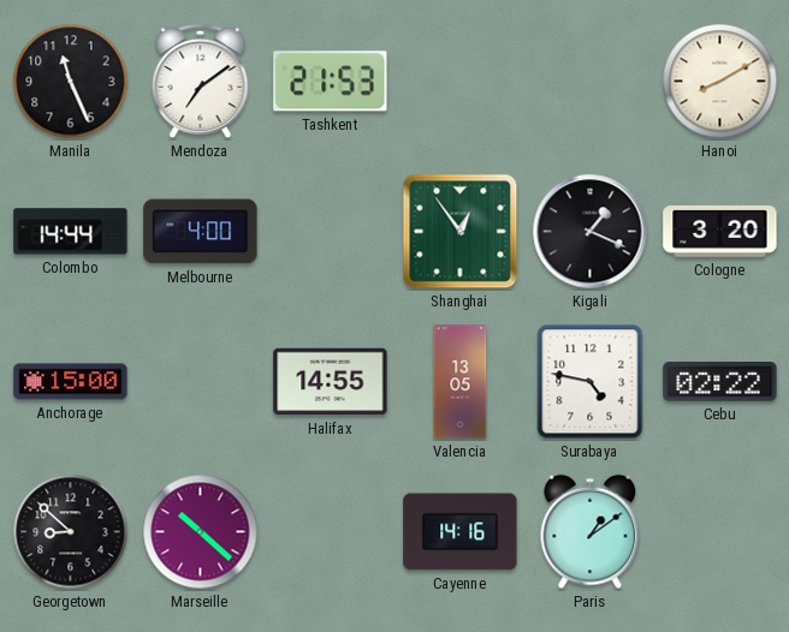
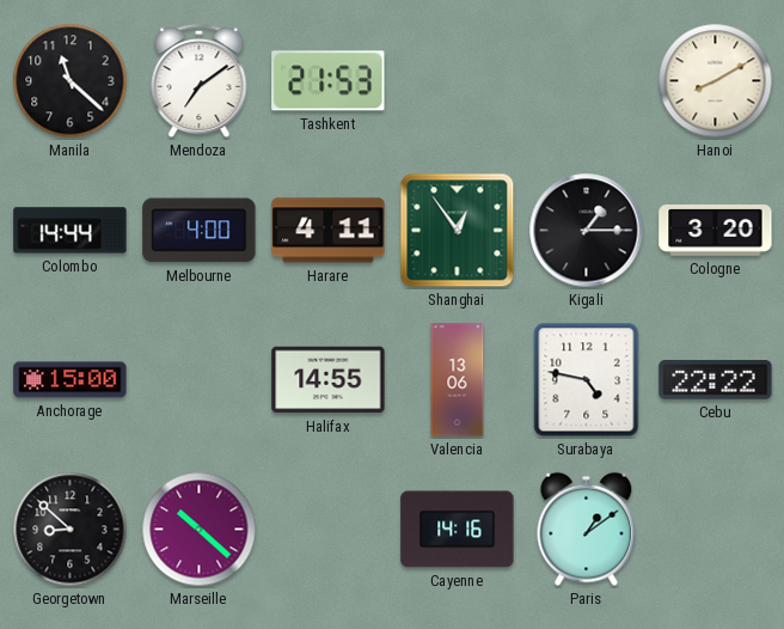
Manila: 11:26 -> 11:22 (71, 81)
Harare: none -> 4:11 (329, 231)
Kigali: 1:19 -> 1:15 (587, 231)
Valencia: 13:05 -> 13:06 (458, 380)
Cebu: 02:22 -> 22:22 (716, 380)
